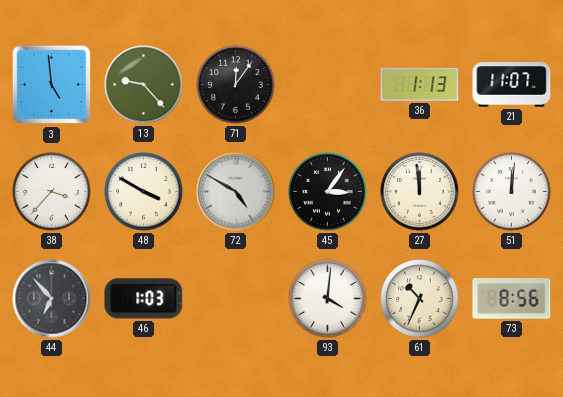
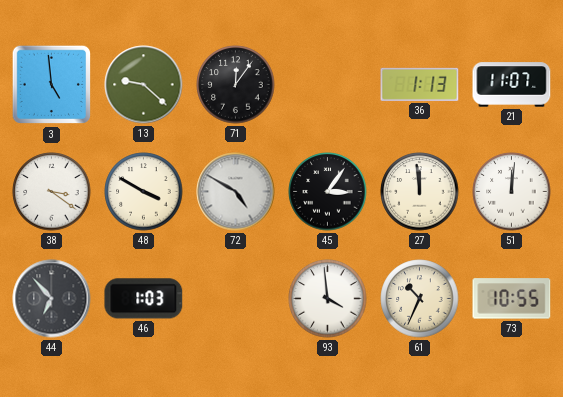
13: 9:23 -> 9:22 (144, 85)
38: 3:37 -> 3:21 (52, 192)
93: 4:01 -> 3:59 (328, 299)
73: 8:56 -> 10:55 (512, 299)
